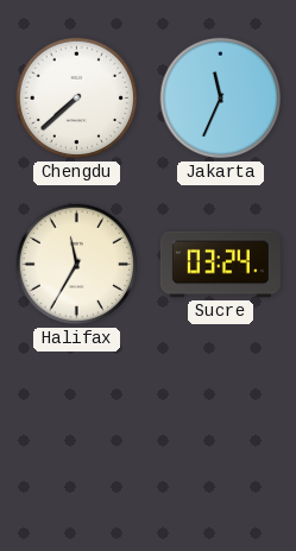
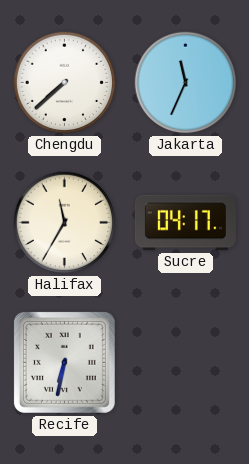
Sucre: 03:24 -> 04:17 (185, 223)
Recife: none -> 6:32 (64, 362)
